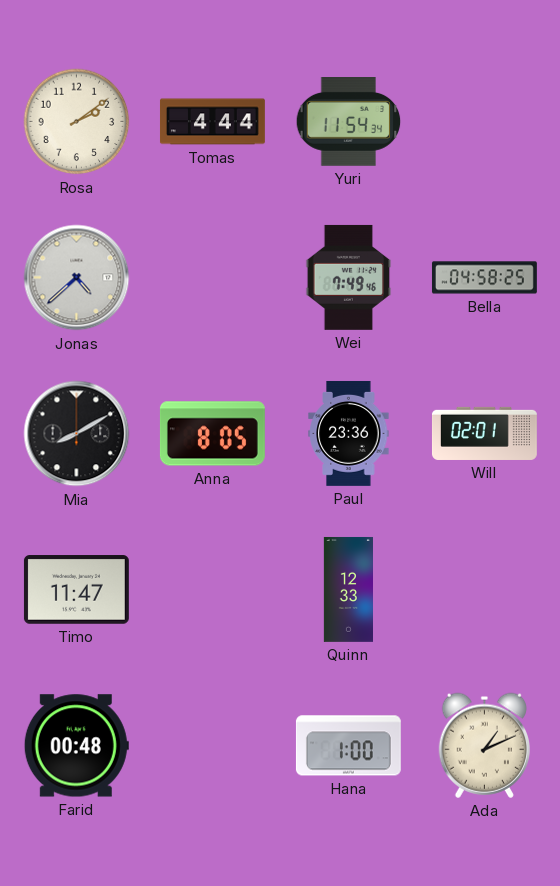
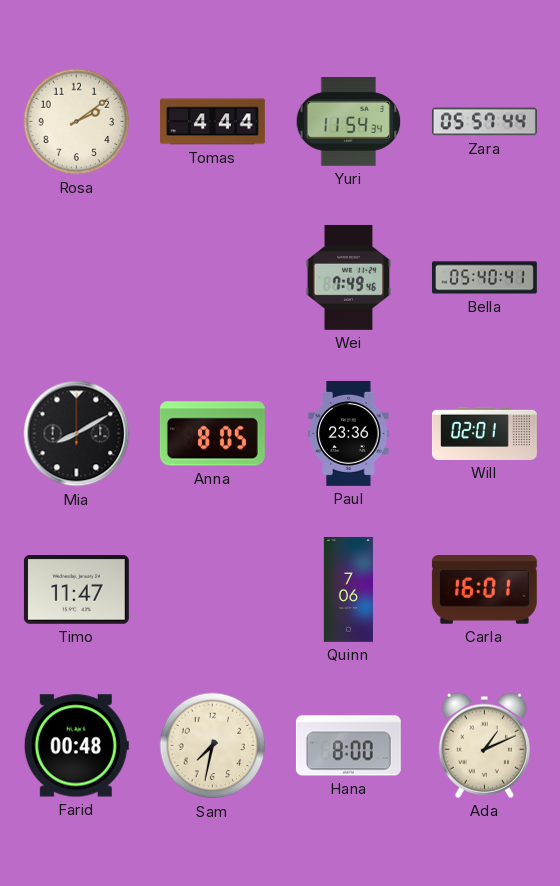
Zara: none -> 05:57 (484, 122)
Jonas: 4:38 -> none (77, 278)
Bella: 04:58 -> 05:40 (484, 278)
Quinn: 12:33 -> 7:06 (348, 589)
Carla: none -> 16:01 (484, 590)
Sam: none -> 7:32 (213, 746)
Hana: 1:00 -> 8:00 (348, 746)
